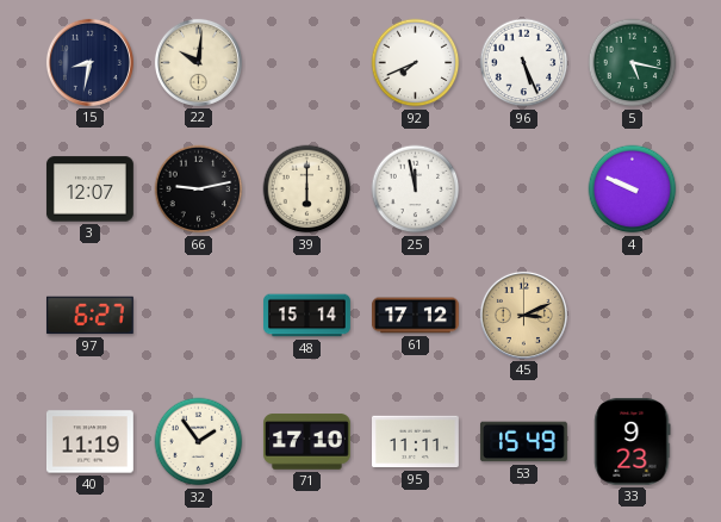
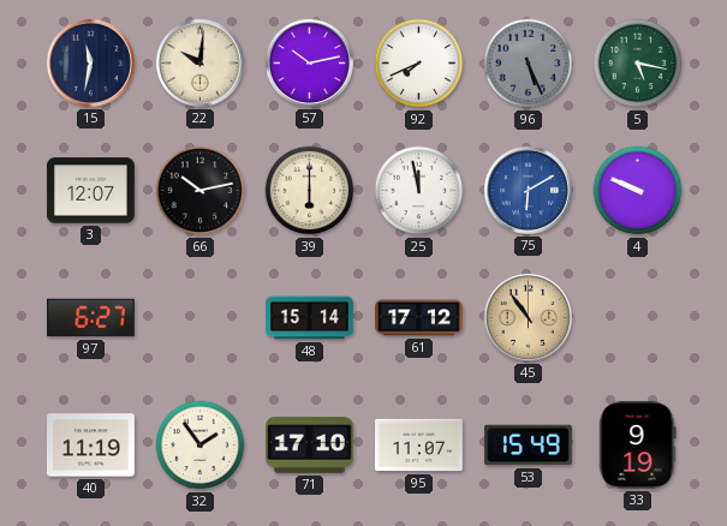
15: 8:32 -> 11:32 (90, 62)
57: none -> 10:13 (309, 62)
96 dial: white -> grey (529, 64)
66: 9:13 -> 10:13 (201, 191)
75: none -> 6:10 (528, 190)
45: 3:11 -> 10:54 (528, 317)
95: 11:11 -> 11:07 (419, 446)
33: 9:23 -> 9:19 (638, 444)
